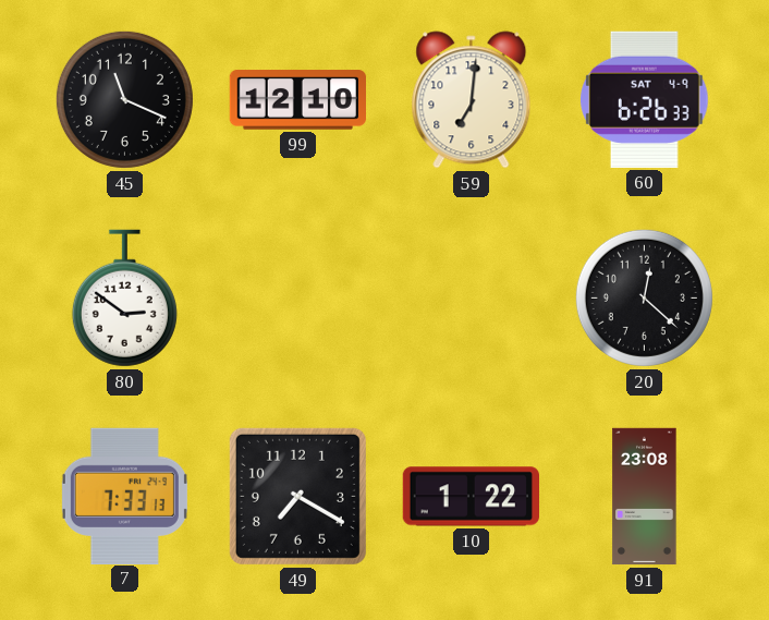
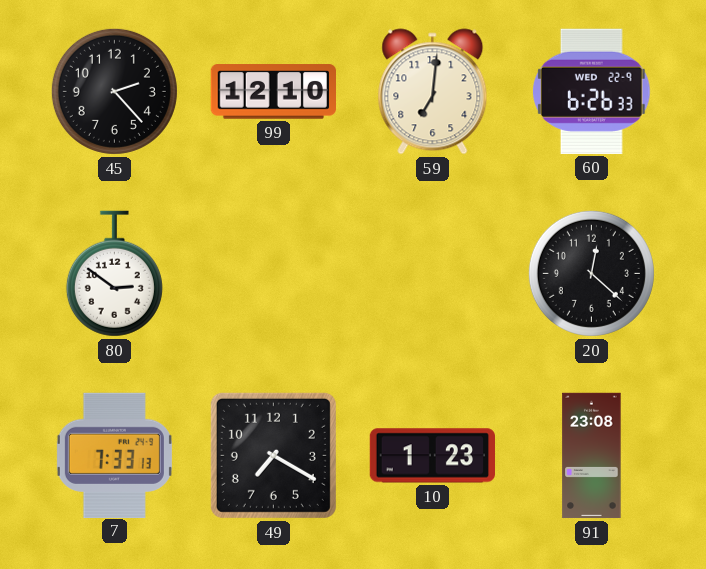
45: 11:19 -> 2:23 (114, 91)
60 date: SAT 4-9 -> WED 22-9 (592, 91)
10: 1:22 -> 1:23 (432, 456)
